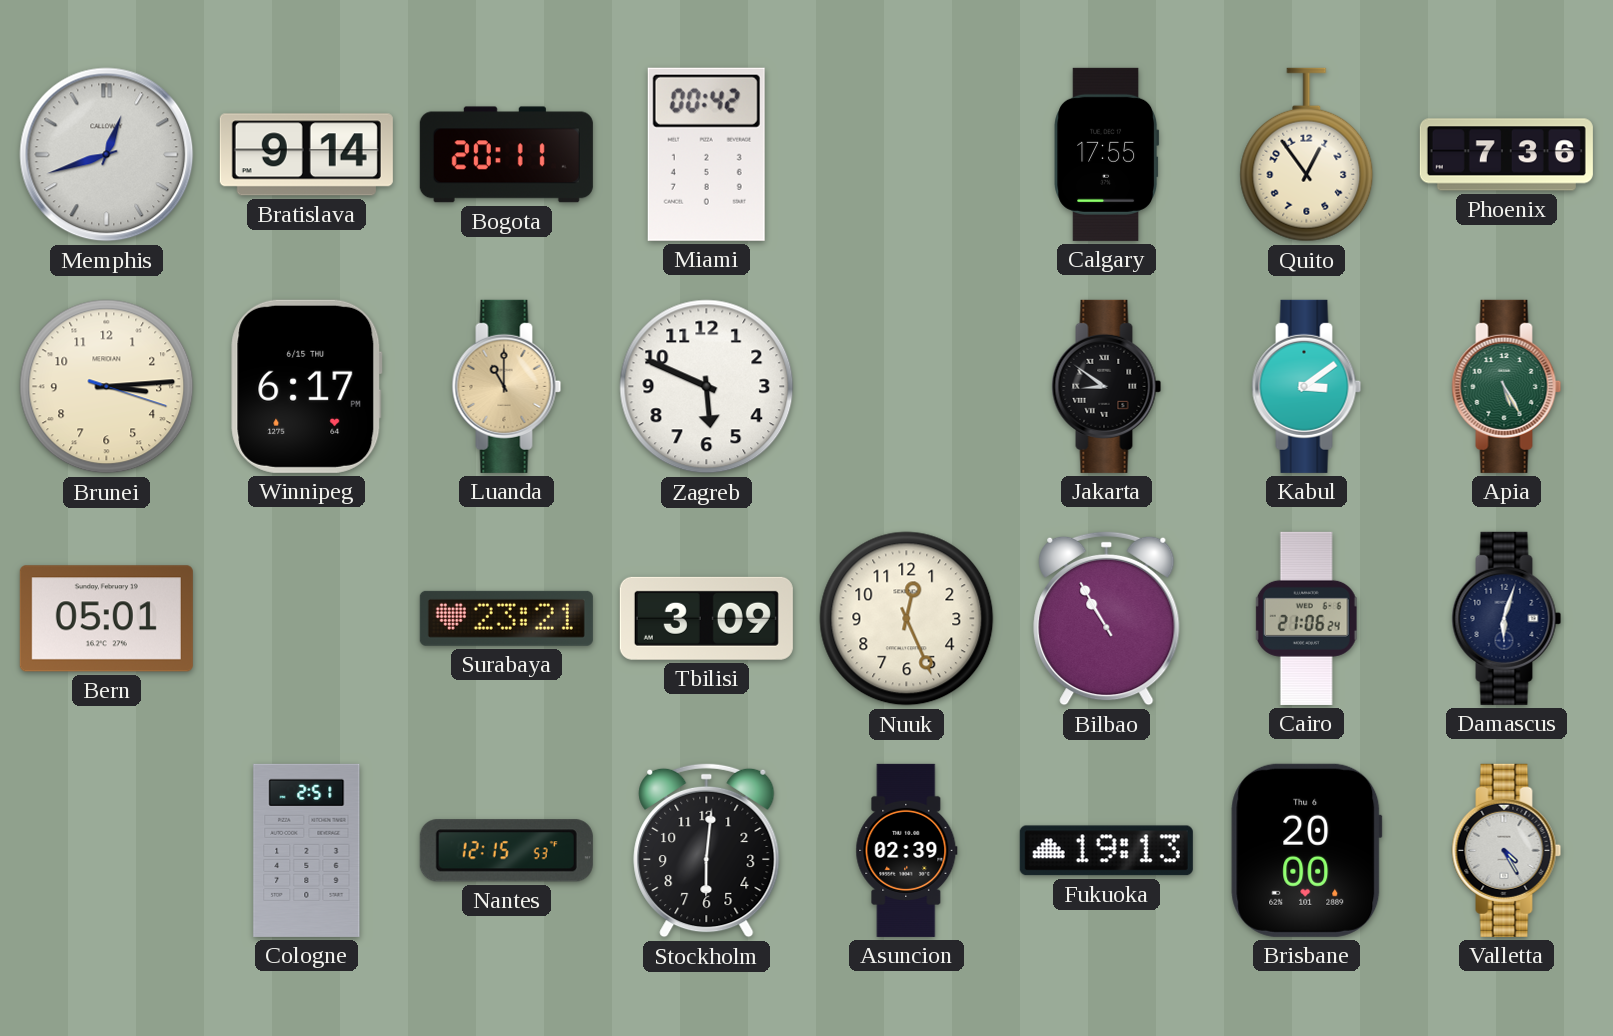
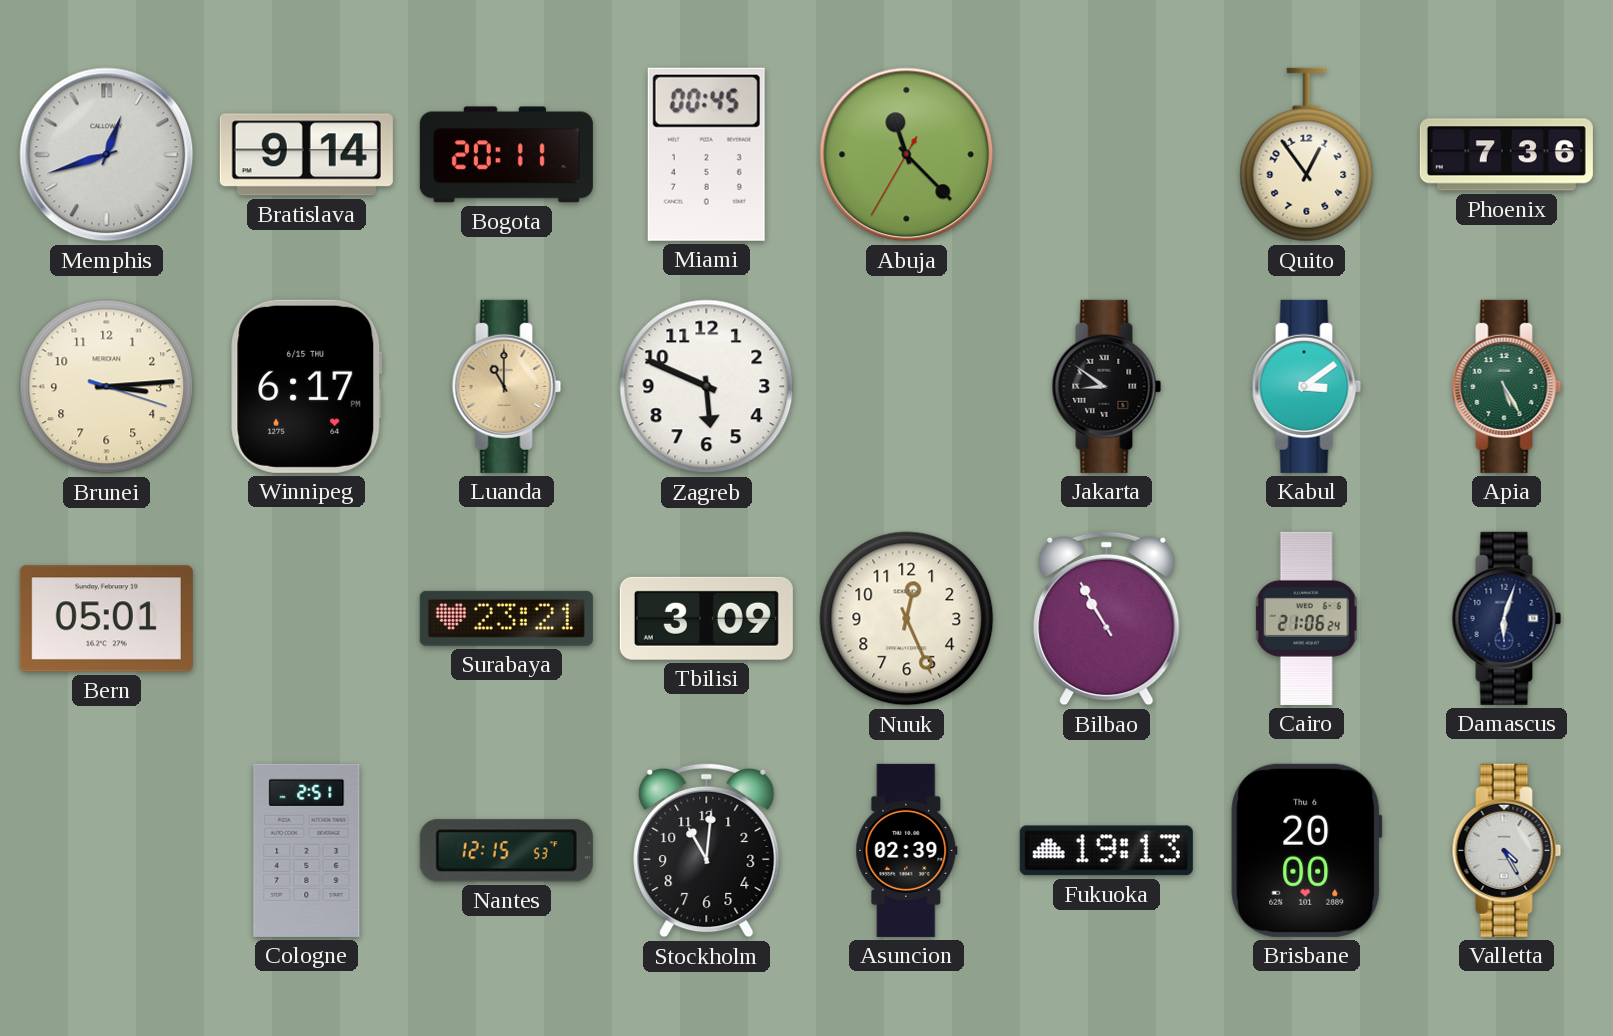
Miami: 00:42 -> 00:45 (706, 154)
Abuja: none -> 11:22 (907, 155)
Calgary: 17:55 -> none (1107, 154)
Stockholm: 6:01 -> 11:01 (707, 850)
